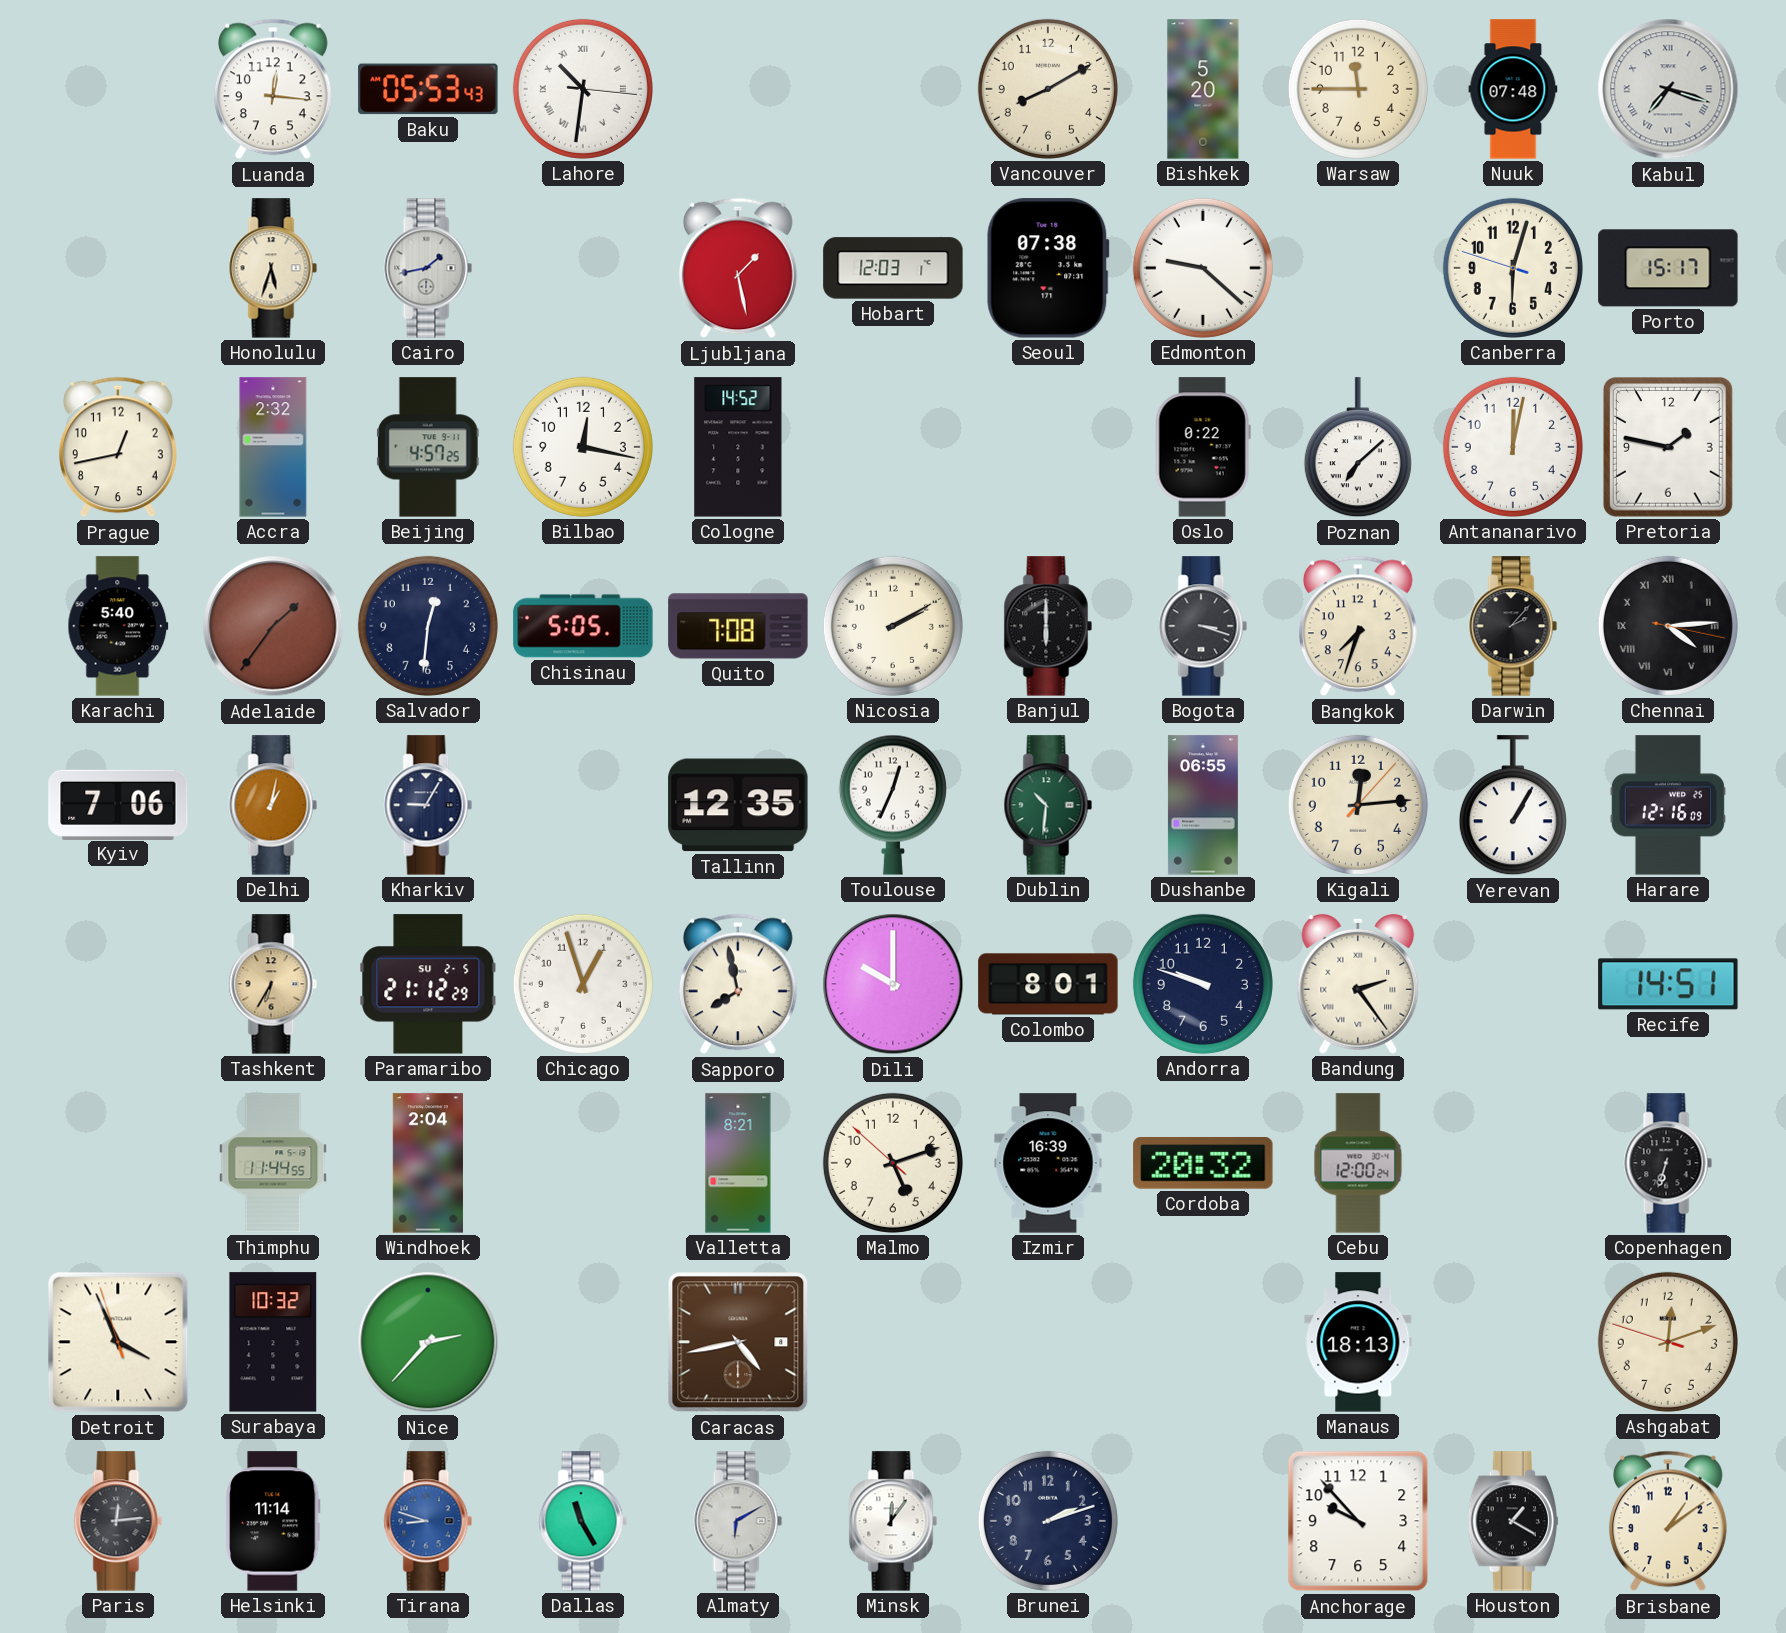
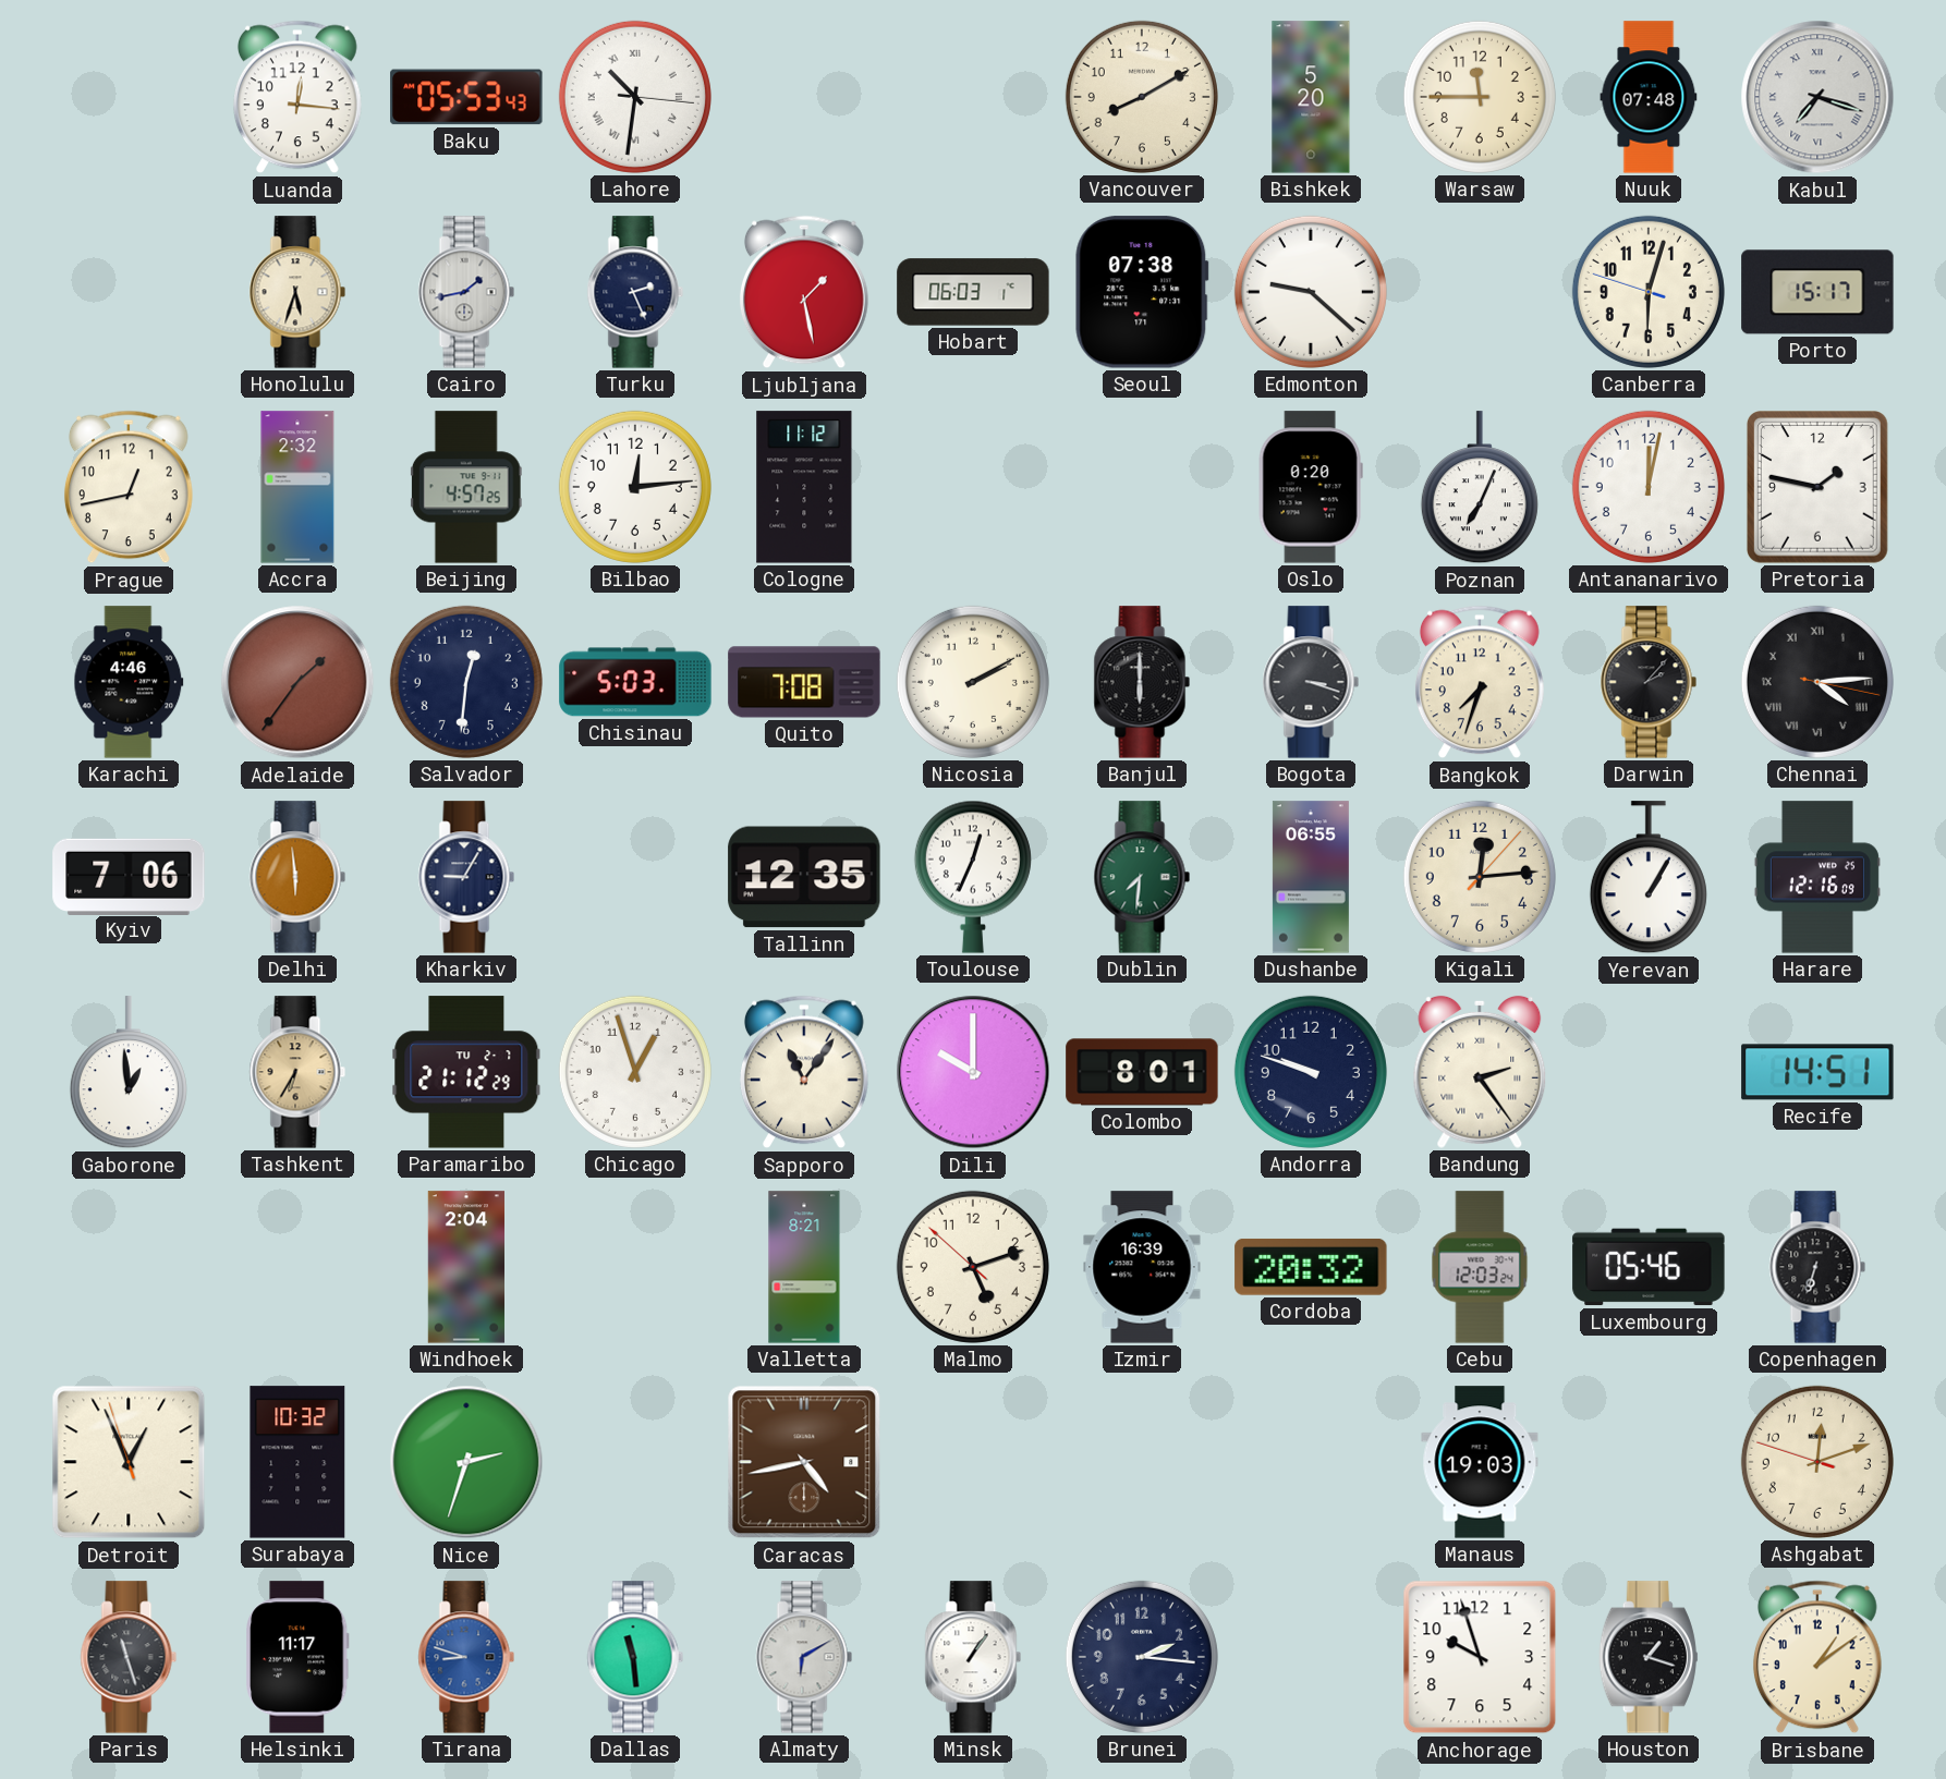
Turku: none -> 2:26 (635, 292)
Hobart: 12:03 -> 06:03 (973, 292)
Bilbao: 12:17 -> 12:14 (635, 487)
Cologne: 14:52 -> 11:12 (804, 487)
Oslo: 0:22 -> 0:20 (1311, 487)
Poznan: 7:08 -> 7:04 (1480, 488)
Karachi: 5:40 -> 4:46 (129, 682)
Chisinau: 5:05 -> 5:03 (635, 682)
Delhi: 1:02 -> 5:59 (297, 877)
Dublin: 10:31 -> 7:31 (1142, 877)
Gaborone: none -> 12:59 (129, 1073)
Paramaribo date: SU 2-5 -> TU 2-7 (466, 1072)
Sapporo: 7:58 -> 11:06 (804, 1072)
Thimphu: 11:44 -> none (273, 1163)
Cebu: 12:00 -> 12:03 (1480, 1267)
Luxembourg: none -> 05:46 (1649, 1267)
Detroit: 3:55 -> 12:55 (129, 1462)
Nice: 2:37 -> 2:33 (466, 1462)
Manaus: 18:13 -> 19:03 (1480, 1462)
Paris: 12:14 -> 11:27 (129, 1657)
Helsinki: 11:14 -> 11:17 (297, 1657)
Dallas: 11:25 -> 11:29 (635, 1657)
Minsk: 12:06 -> 1:06 (973, 1657)
Brunei: 2:12 -> 2:16 (1142, 1657)
Anchorage: 9:53 -> 9:57 (1480, 1657)
Houston: 1:20 -> 1:18 (1649, 1657)
